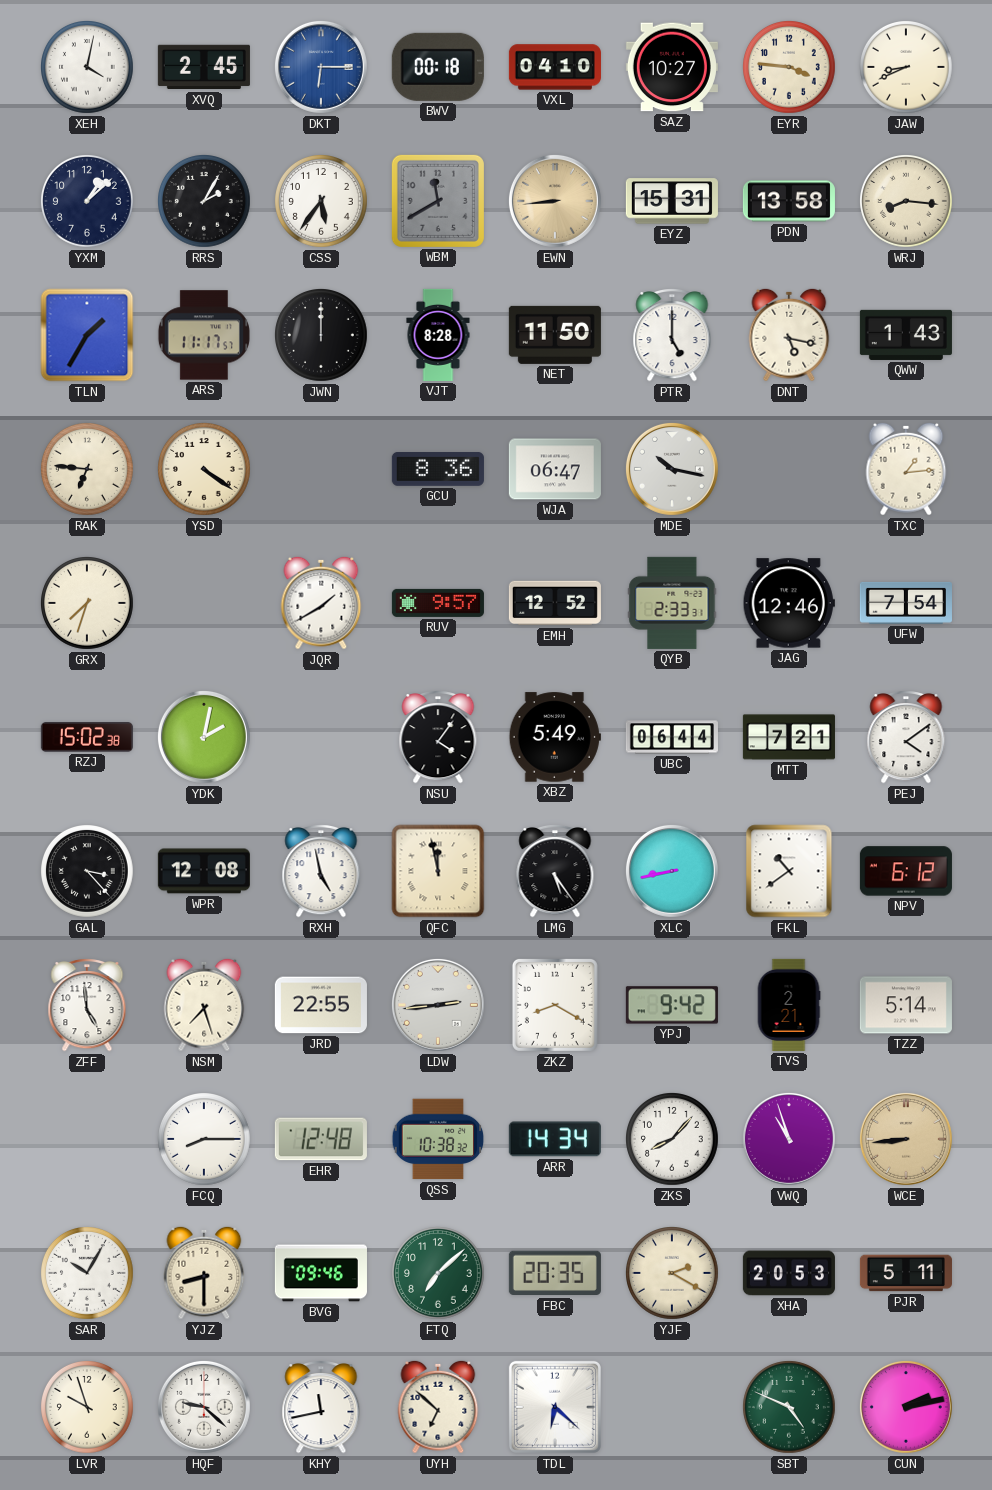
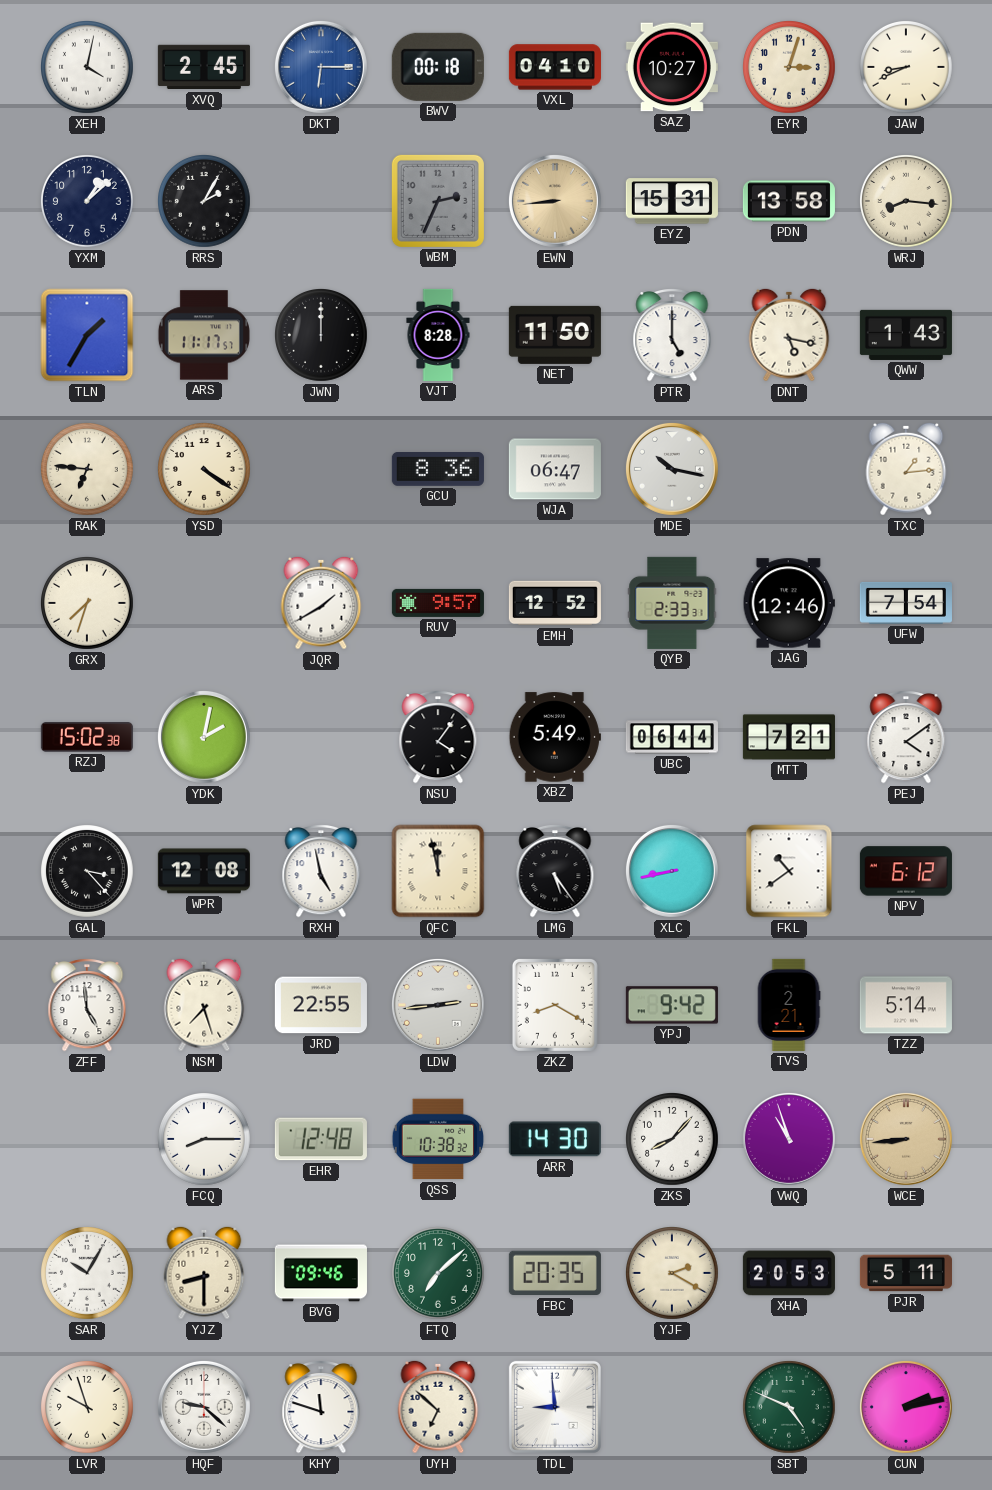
EYR: 3:46 -> 3:03 (790, 68)
CSS: 5:36 -> none (322, 202)
WBM: 11:40 -> 2:34 (438, 201)
ARR: 14:34 -> 14:30 (555, 1139)
KHY: 11:43 -> 11:48 (321, 1407)
TDL: 6:22 -> 8:59 (555, 1407)
